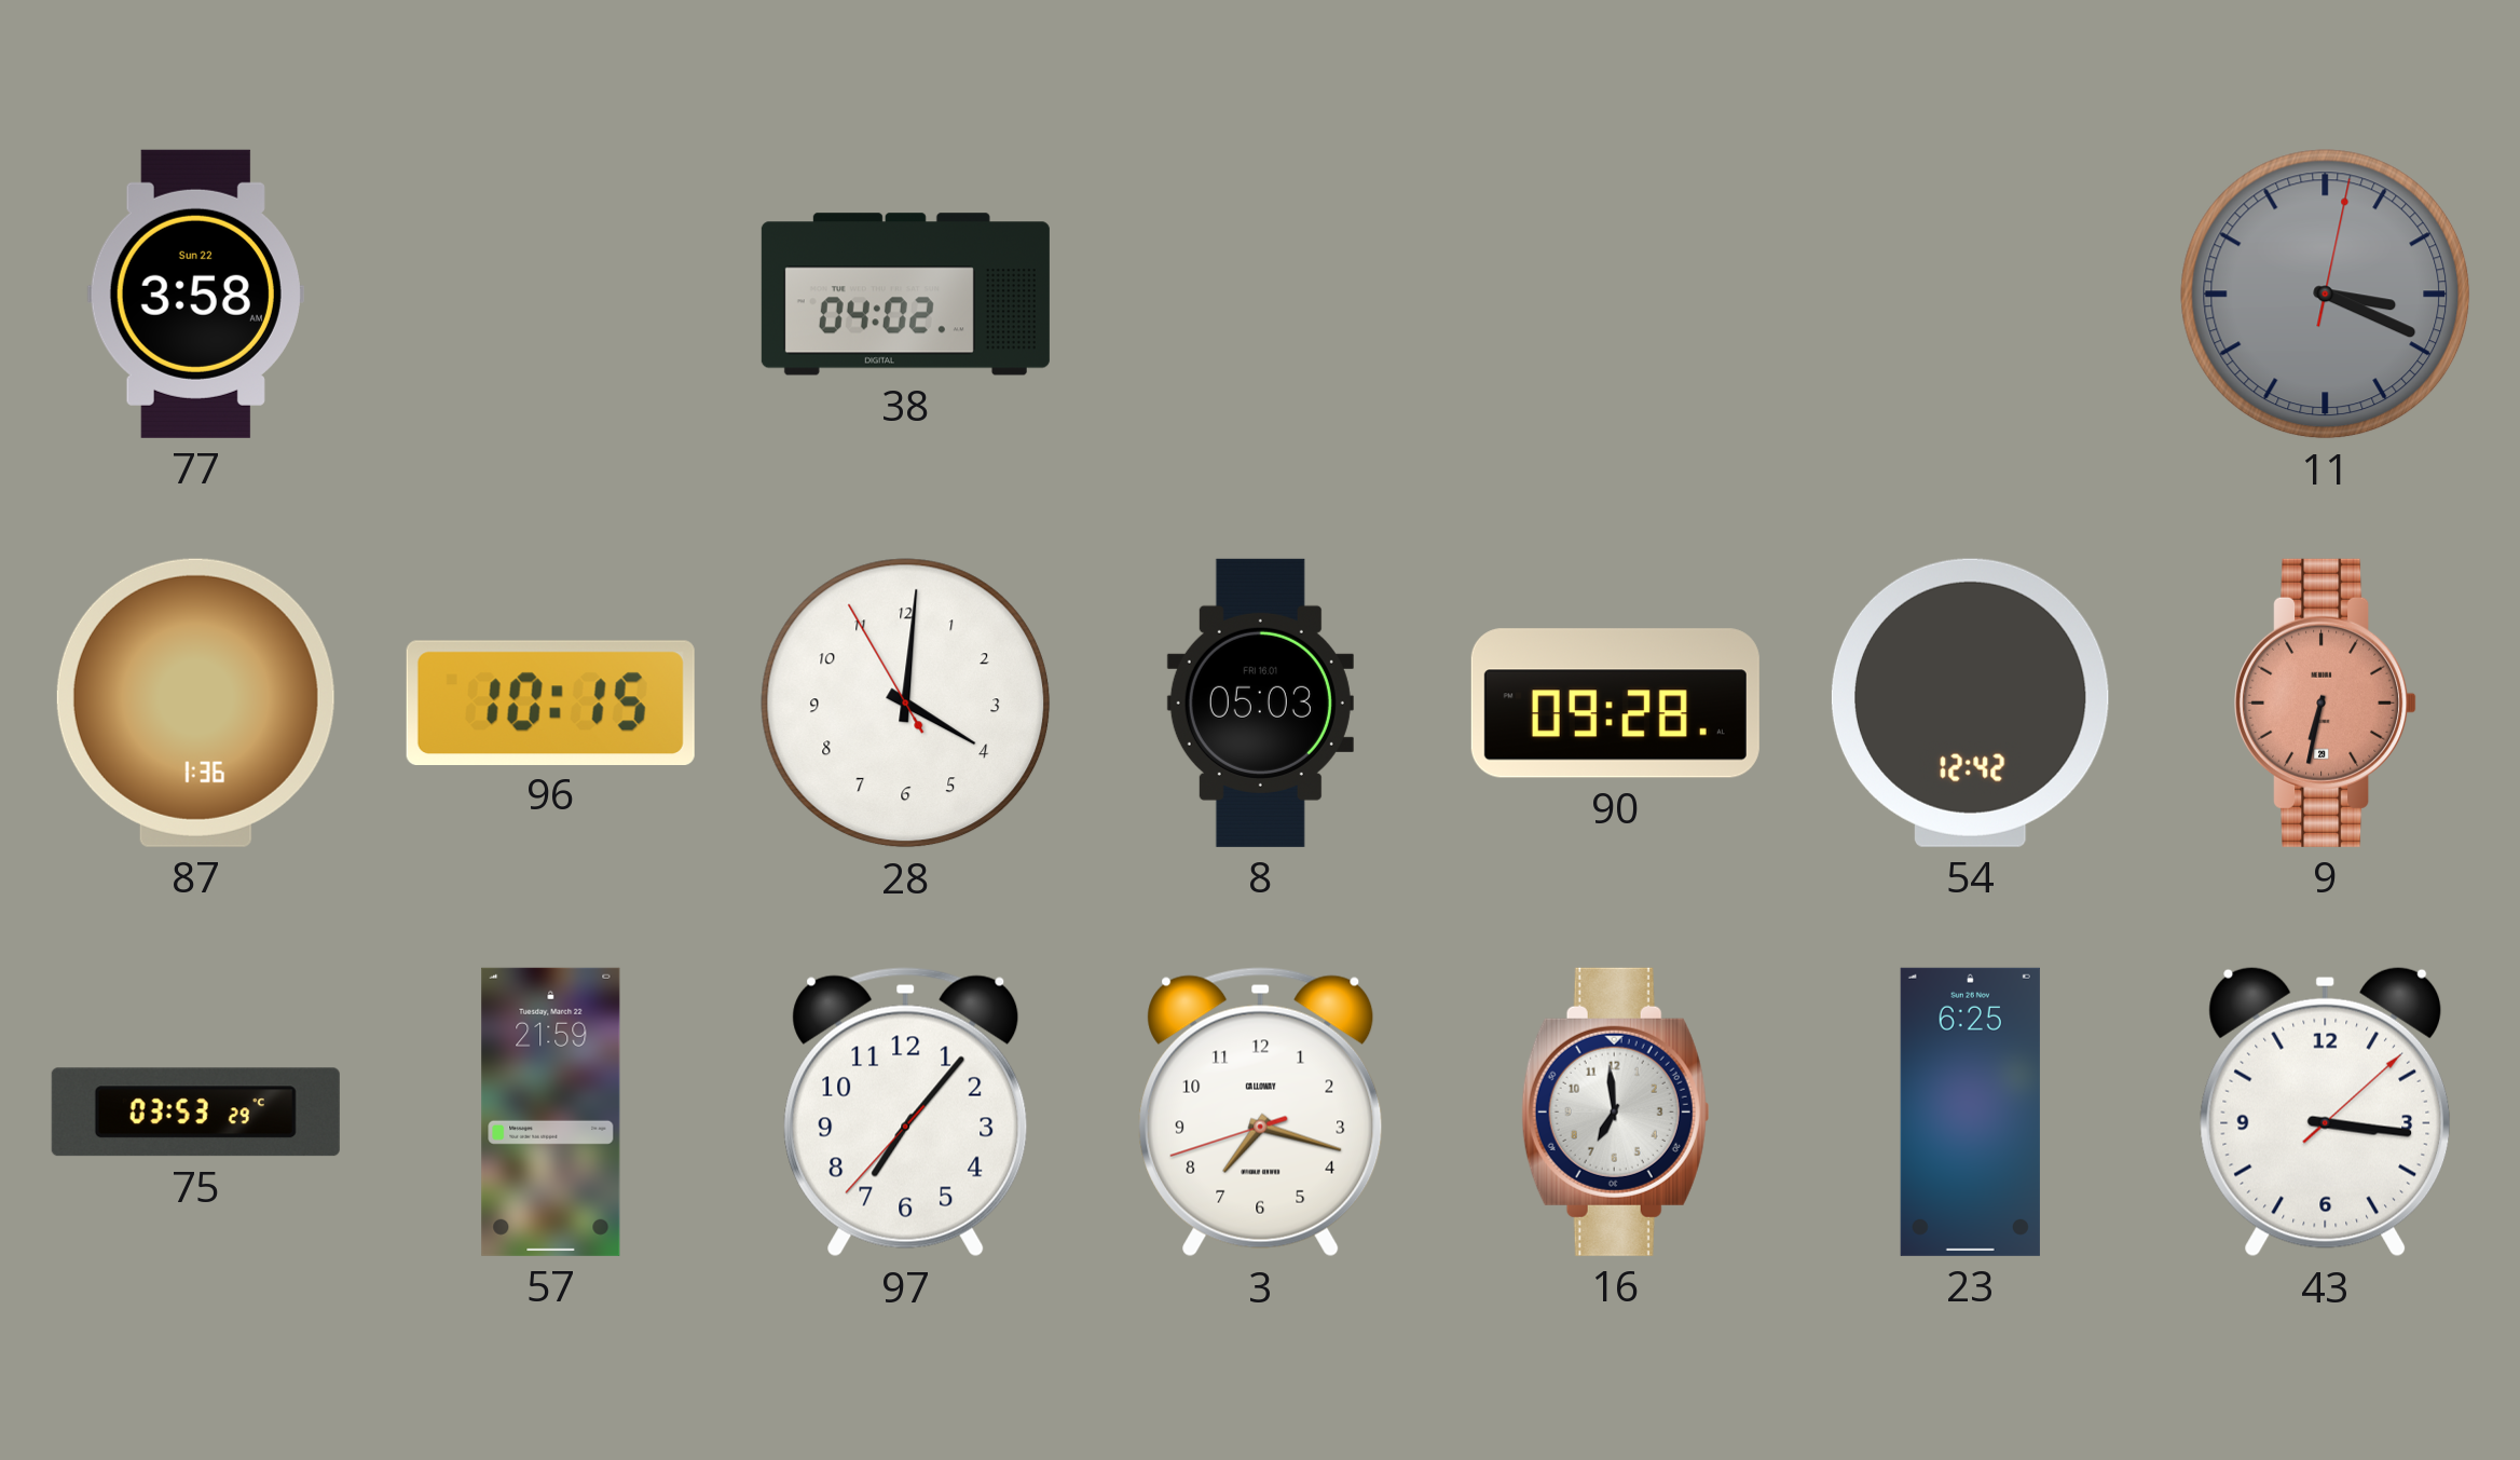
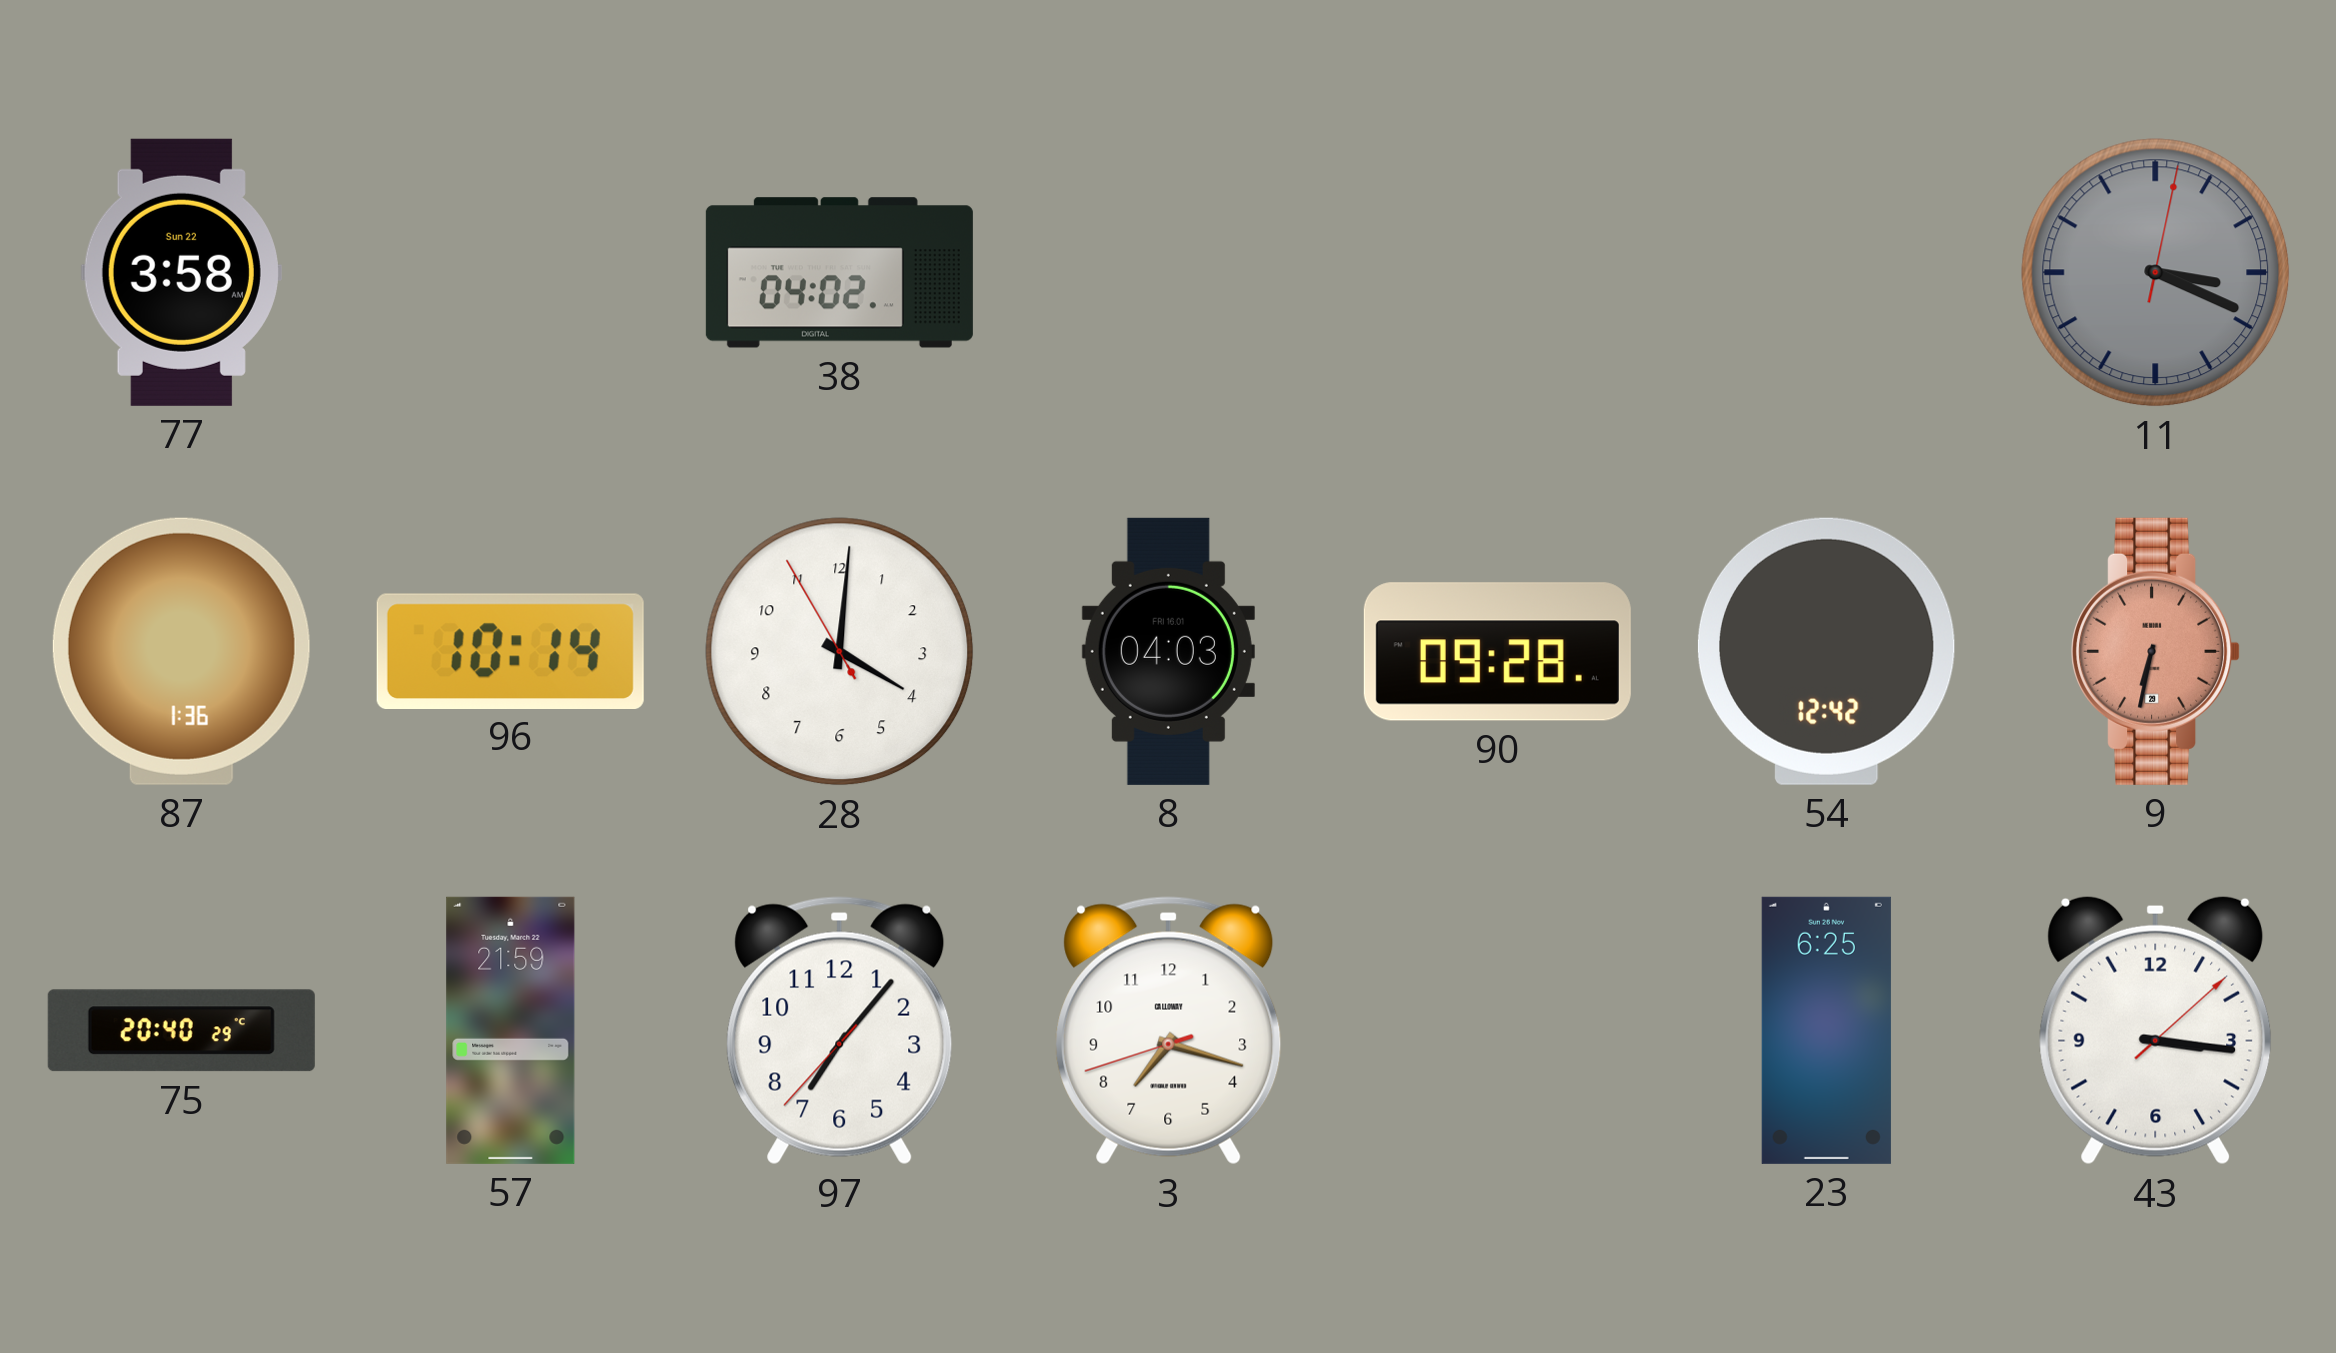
96: 10:15 -> 10:14 (510, 651)
8: 05:03 -> 04:03 (1168, 651)
75: 03:53 -> 20:40 (181, 1031)
16: 6:59 -> none (1615, 1111)
